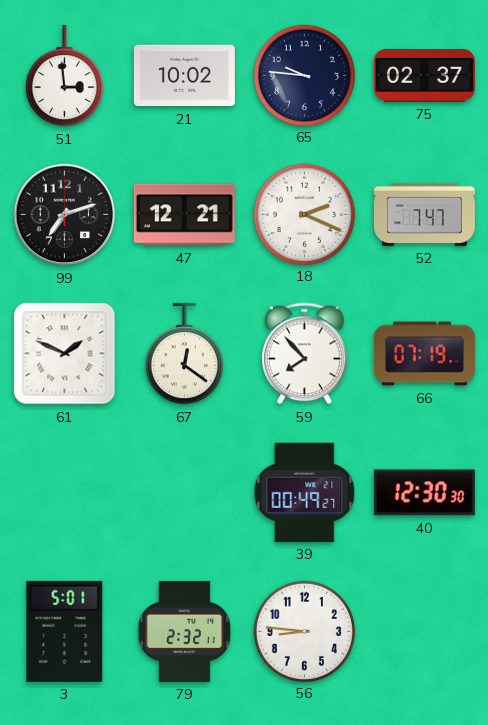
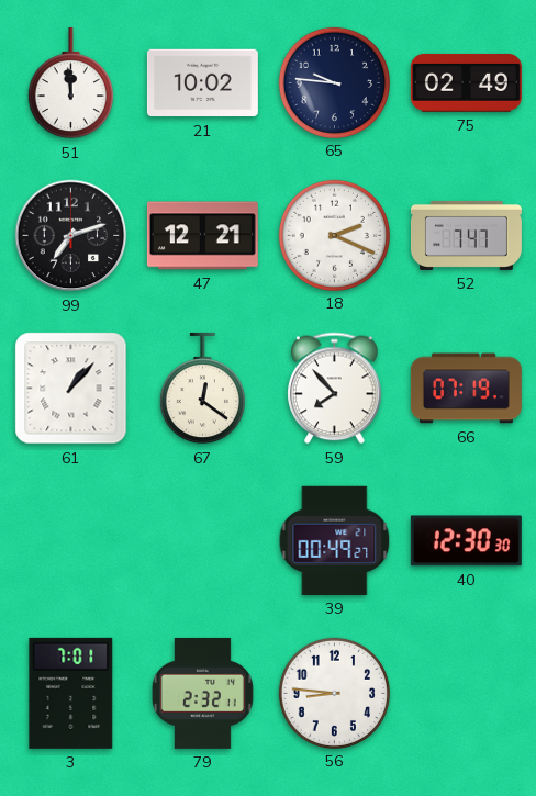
51: 2:59 -> 11:59 (70, 83)
75: 02:37 -> 02:49 (466, 82)
61: 1:49 -> 1:07 (71, 389)
3: 5:01 -> 7:01 (71, 693)
